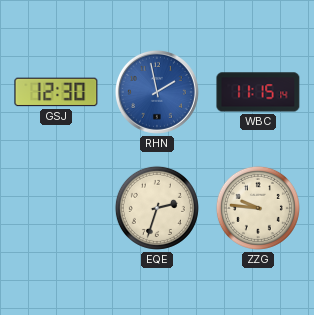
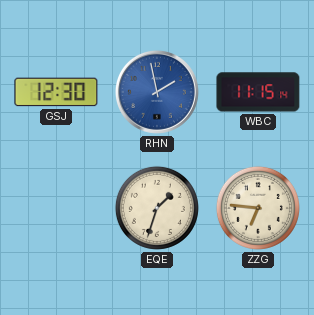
EQE: 2:33 -> 1:33 (157, 208)
ZZG: 9:46 -> 6:46 (258, 208)
